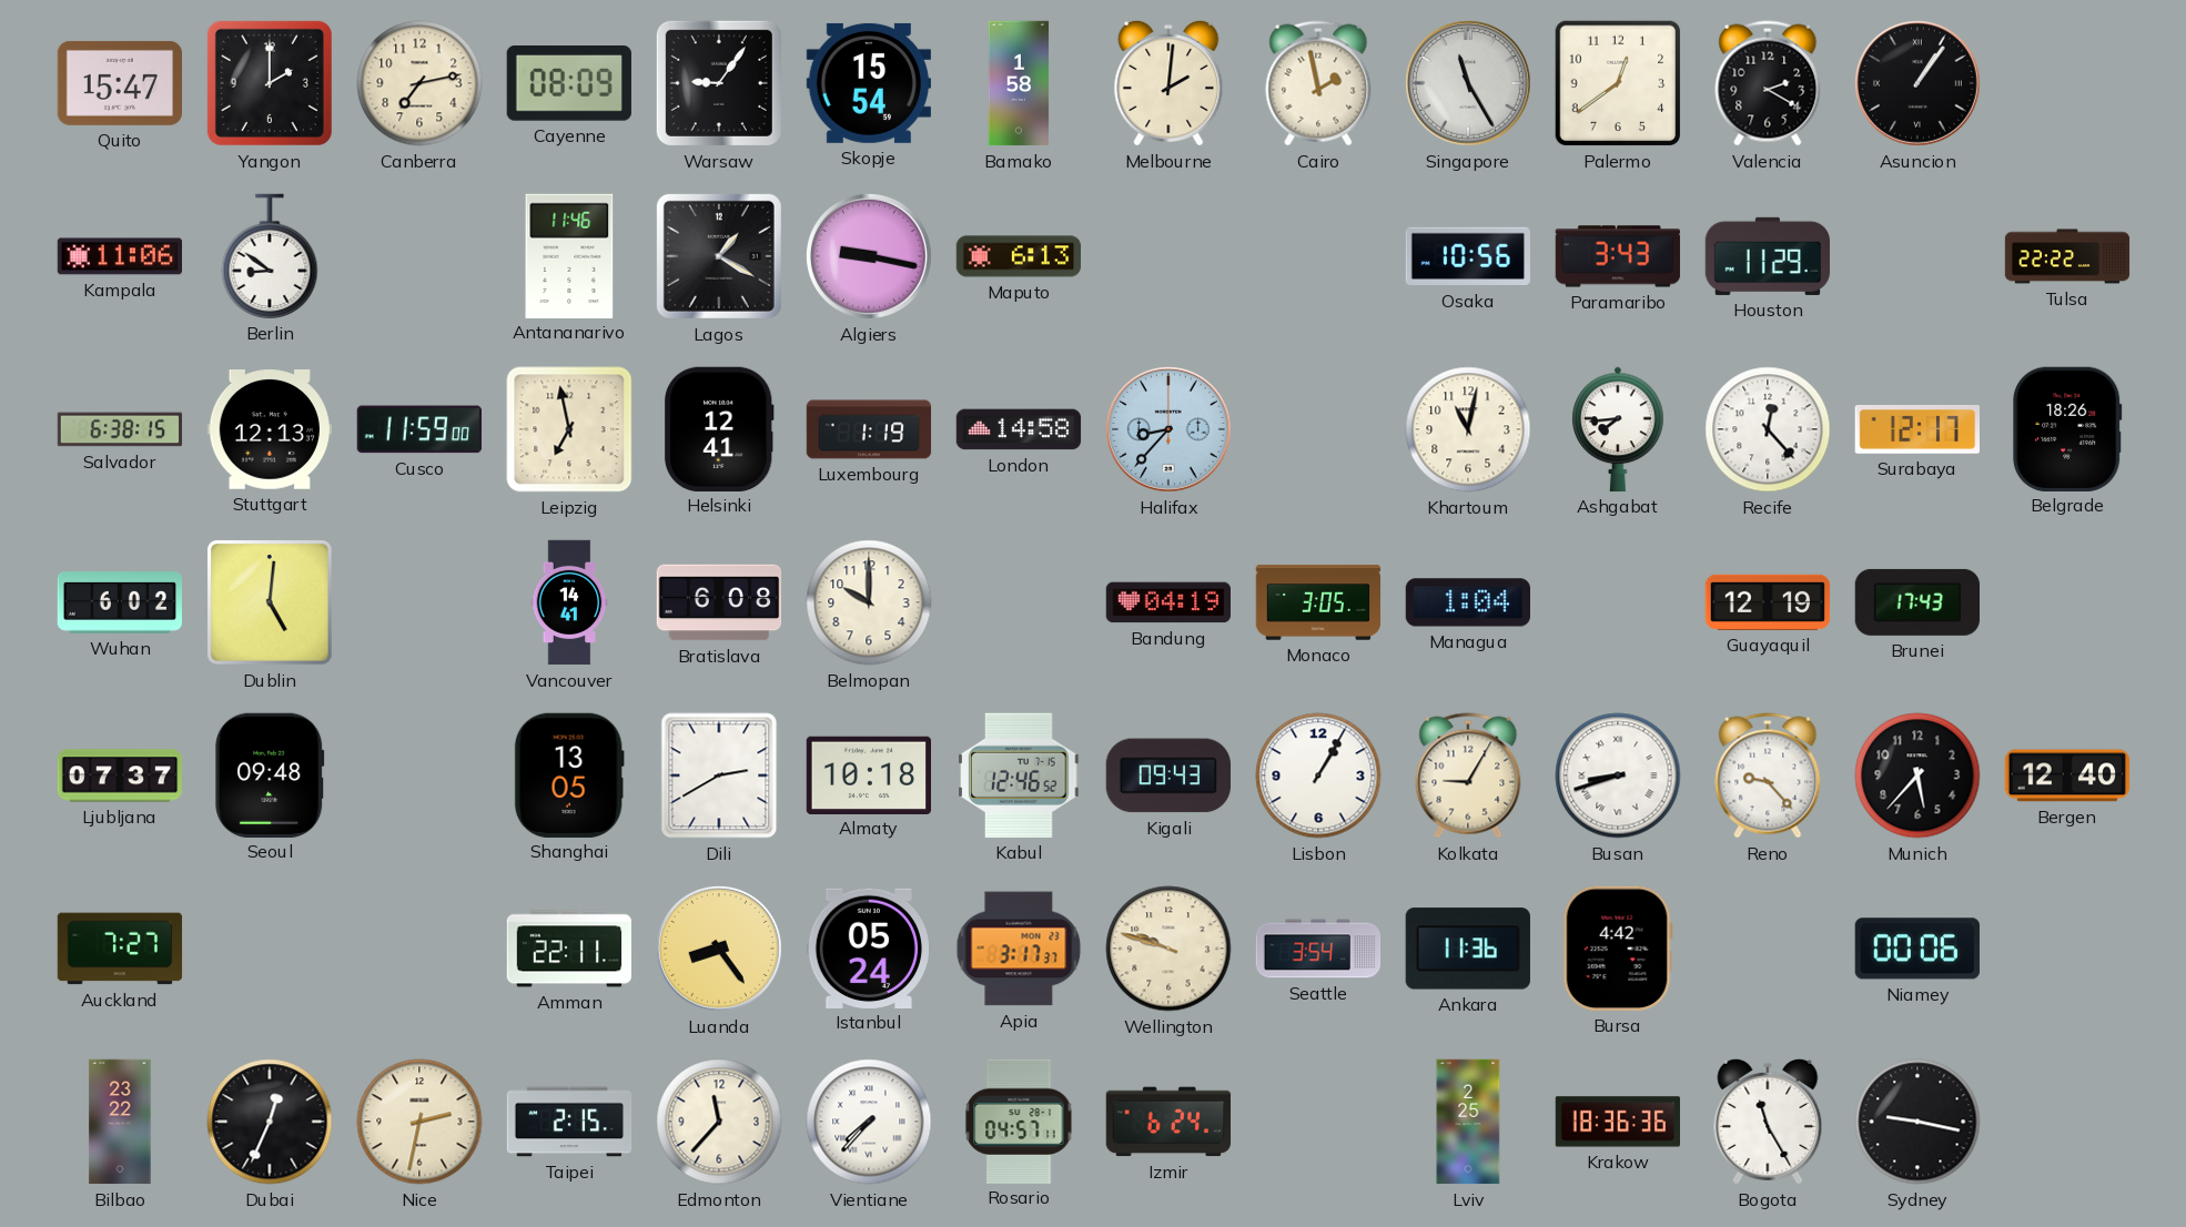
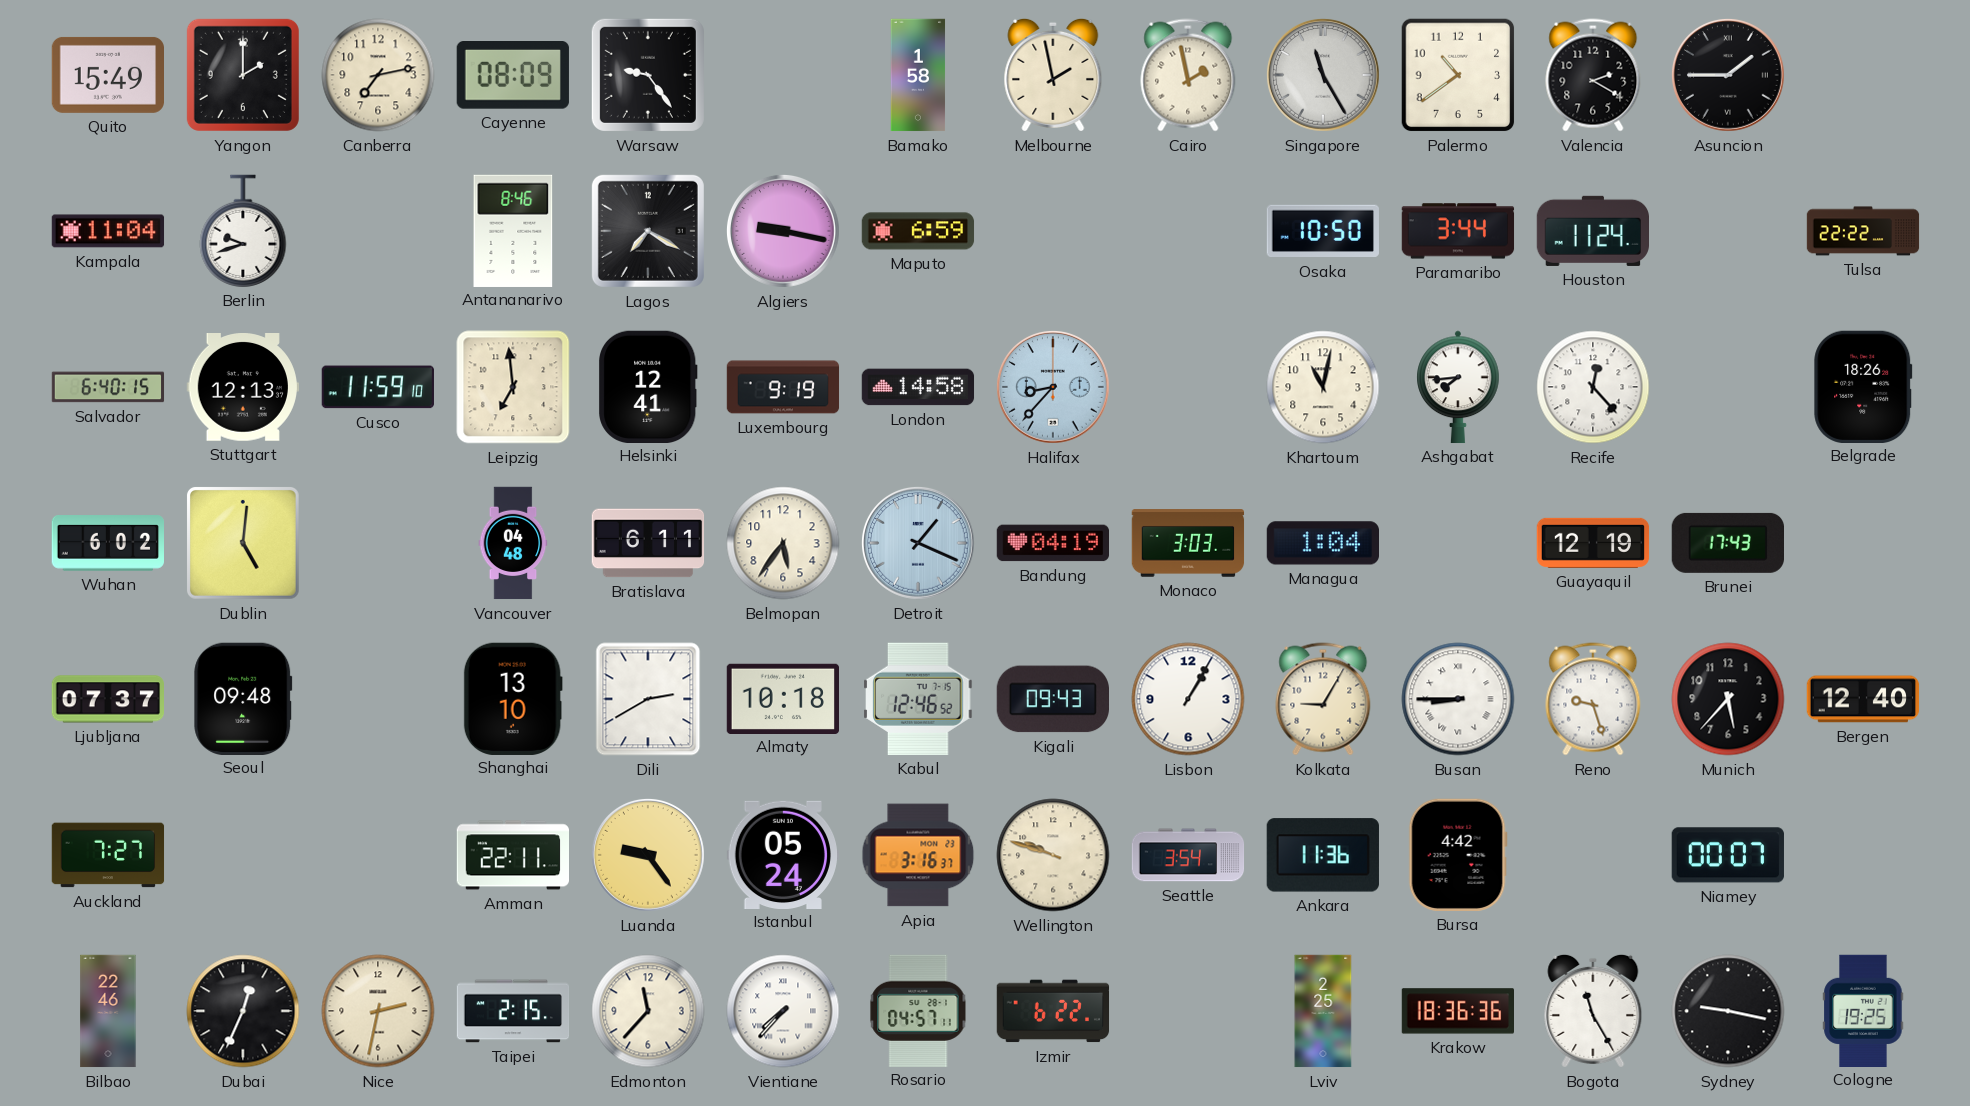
Quito: 15:47 -> 15:49 (107, 75)
Warsaw: 9:06 -> 9:24 (648, 75)
Skopje: 15:54 -> none (868, 83)
Melbourne: 2:01 -> 1:58 (1053, 75)
Palermo: 12:39 -> 10:39 (1458, 75)
Asuncion: 1:06 -> 1:45 (1729, 76)
Kampala: 11:06 -> 11:04 (108, 231)
Berlin: 8:51 -> 9:42 (243, 231)
Antananarivo: 11:46 -> 8:46 (513, 230)
Lagos: 1:20 -> 7:20 (648, 231)
Maputo: 6:13 -> 6:59 (918, 231)
Osaka: 10:56 -> 10:50 (1322, 231)
Paramaribo: 3:43 -> 3:44 (1458, 231)
Houston: 11:29 -> 11:24 (1592, 231)
Salvador: 6:38 -> 6:40 (108, 387)
Cusco: 11:59:00 -> 11:59:10 (378, 387)
Leipzig: 6:58 -> 6:59 (513, 387)
Luxembourg: 1:19 -> 9:19 (783, 387)
Surabaya: 12:17 -> none (1916, 430)
Vancouver: 14:41 -> 04:48 (513, 543)
Bratislava: 6:08 -> 6:11 (648, 543)
Belmopan: 10:00 -> 5:36 (783, 543)
Detroit: none -> 1:19 (919, 544)
Monaco: 3:05 -> 3:03 (1188, 543)
Shanghai: 13:05 -> 13:10 (513, 698)
Busan: 8:42 -> 8:45 (1458, 699)
Reno: 9:23 -> 9:27 (1593, 699)
Luanda: 8:24 -> 9:24 (649, 856)
Apia: 3:17 -> 3:16 (918, 855)
Niamey: 00:06 -> 00:07 (1728, 855)
Bilbao: 23:22 -> 22:46 (108, 1011)
Izmir: 6:24 -> 6:22 (1053, 1011)
Cologne: none -> 19:25 (1863, 1010)
